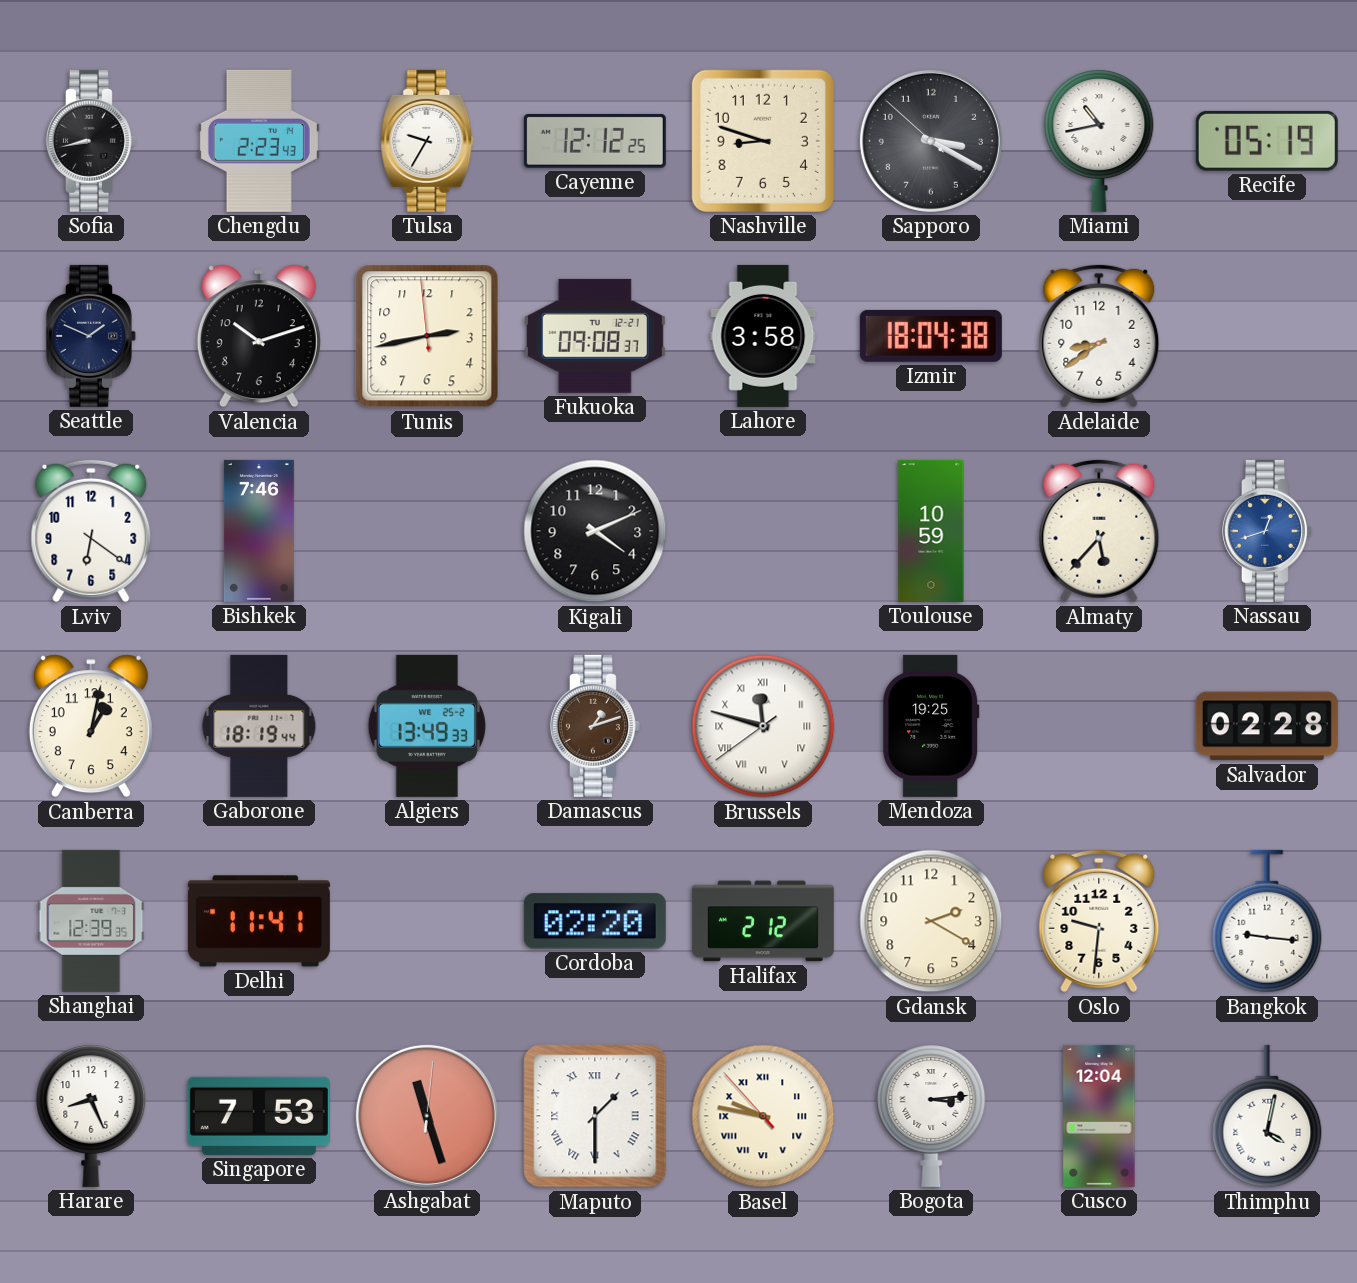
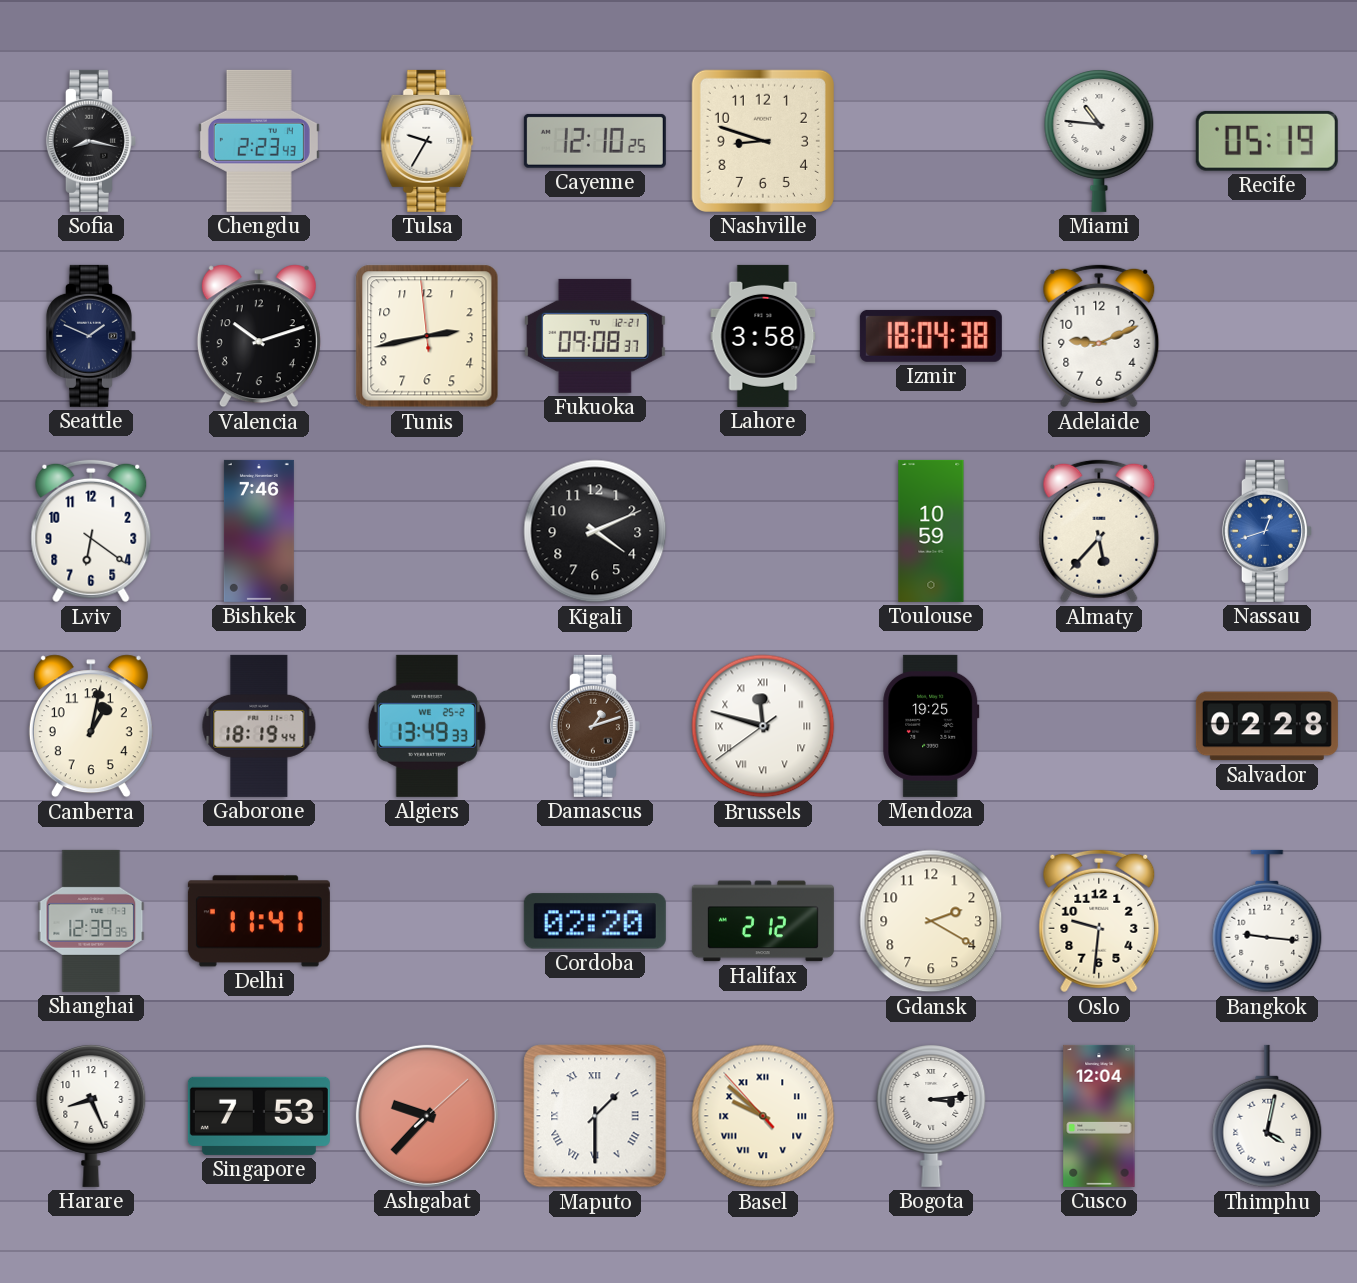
Sofia: 8:43 -> 8:17 (91, 141)
Cayenne: 12:12 -> 12:10 (595, 141)
Sapporo: 3:19 -> none (931, 141)
Miami: 10:43 -> 10:46 (1099, 141)
Adelaide: 8:39 -> 9:11 (1099, 336)
Ashgabat: 11:27 -> 9:37 (427, 1116)
Basel: 9:46 -> 9:51 (763, 1116)
